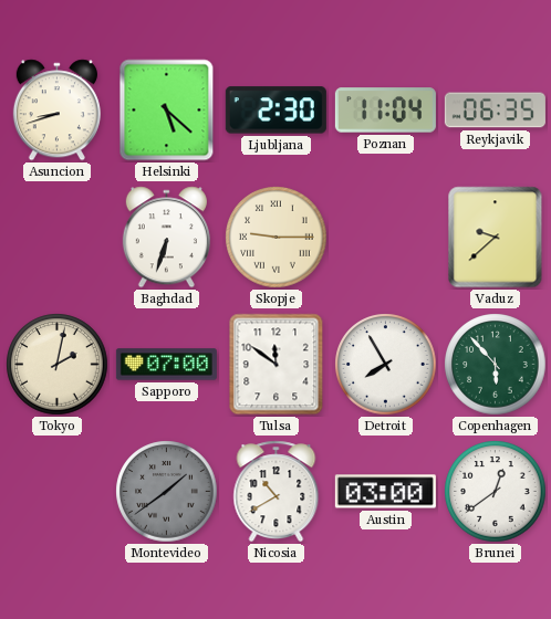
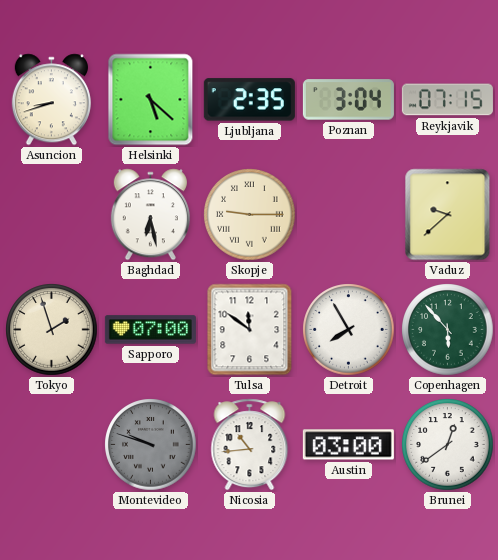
Ljubljana: 2:30 -> 2:35 (249, 100)
Poznan: 11:04 -> 3:04 (348, 100)
Reykjavik: 06:35 -> 07:15 (447, 100)
Baghdad: 6:33 -> 6:28 (150, 215)
Tokyo: 2:02 -> 1:57 (52, 330)
Montevideo: 1:39 -> 9:48 (151, 445)
Nicosia: 10:40 -> 10:44 (250, 445)
